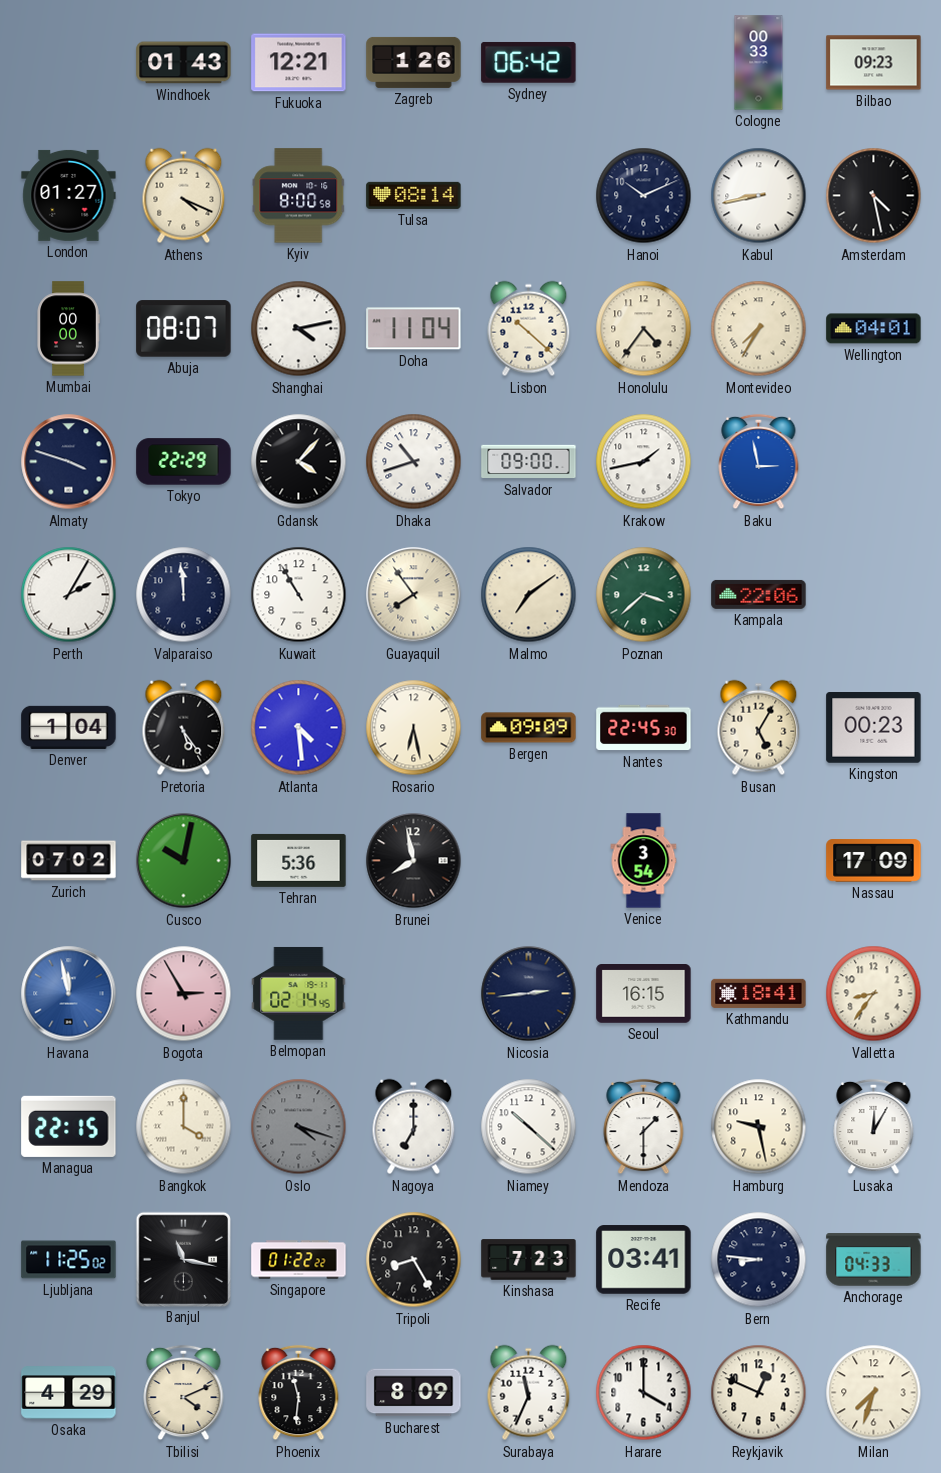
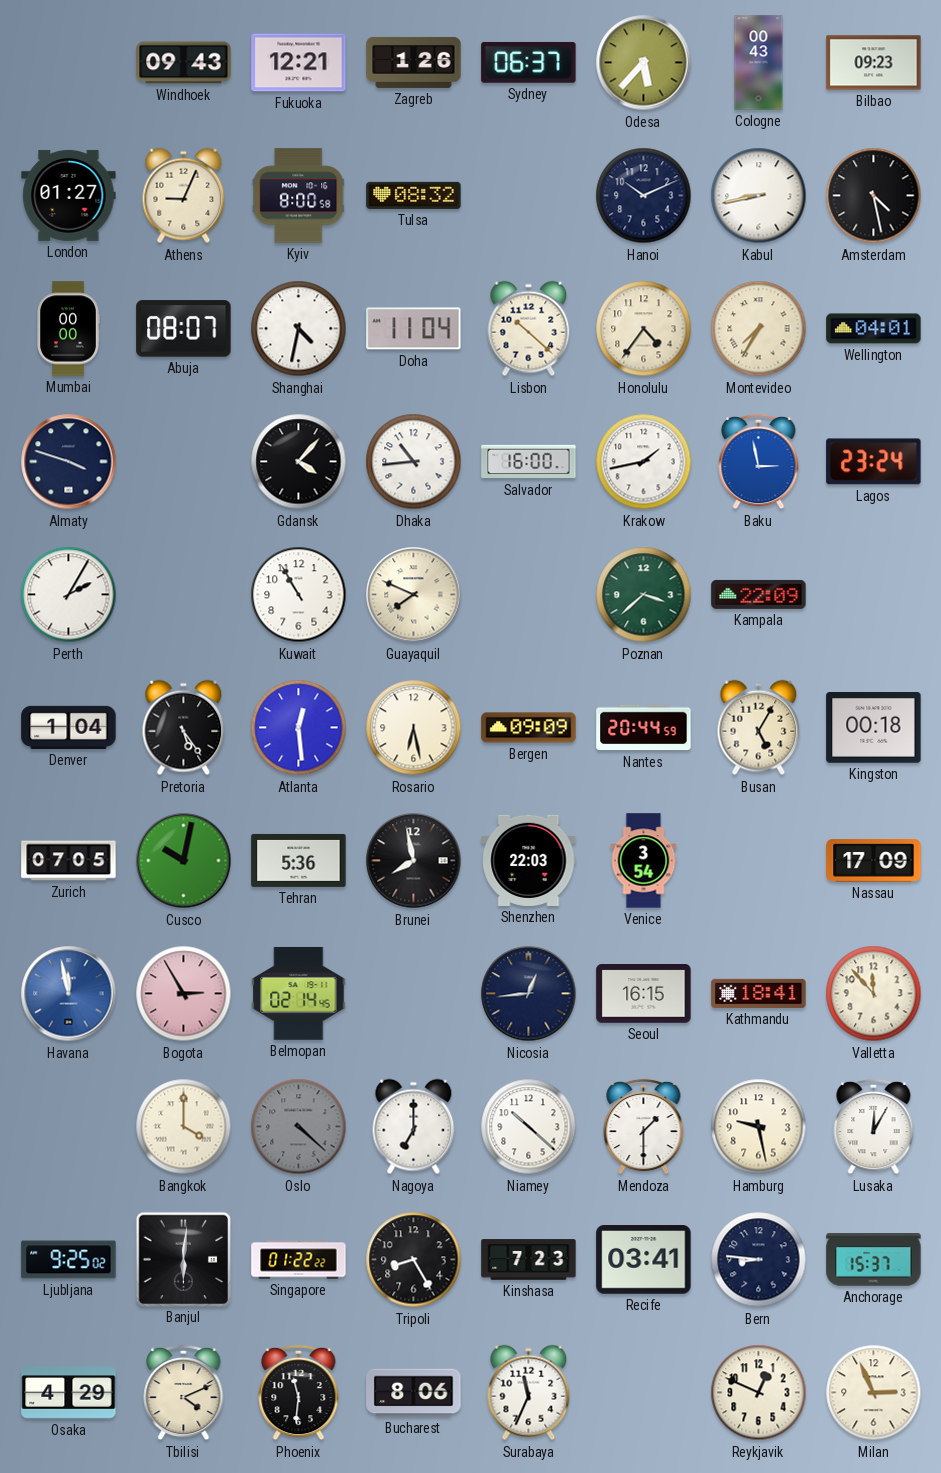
Windhoek: 01:43 -> 09:43 (184, 63)
Sydney: 06:42 -> 06:37 (529, 62)
Odesa: none -> 5:37 (644, 63)
Cologne: 00:33 -> 00:43 (759, 63)
Athens: 4:19 -> 9:04 (184, 196)
Tulsa: 08:14 -> 08:32 (414, 195)
Shanghai: 4:13 -> 4:32 (299, 329)
Tokyo: 22:29 -> none (184, 462)
Dhaka: 10:42 -> 10:44 (414, 462)
Salvador: 09:00 -> 16:00 (529, 462)
Lagos: none -> 23:24 (874, 462)
Valparaiso: 11:59 -> none (184, 595)
Guayaquil: 7:54 -> 7:49 (414, 595)
Malmo: 7:09 -> none (529, 595)
Kampala: 22:06 -> 22:09 (759, 594)
Atlanta: 4:29 -> 12:29 (299, 728)
Nantes: 22:45 -> 20:44 (644, 728)
Kingston: 00:23 -> 00:18 (874, 728)
Zurich: 07:02 -> 07:05 (69, 861)
Shenzhen: none -> 22:03 (529, 860)
Nicosia: 2:44 -> 12:44 (529, 994)
Valletta: 8:36 -> 11:53 (874, 994)
Managua: 22:15 -> none (69, 1126)
Oslo: 4:18 -> 4:22 (299, 1127)
Ljubljana: 11:25 -> 9:25 (69, 1260)
Banjul: 11:17 -> 6:01 (183, 1259)
Anchorage: 04:33 -> 15:37 (874, 1260)
Bucharest: 8:09 -> 8:06 (414, 1393)
Harare: 4:00 -> none (644, 1393)
Milan: 7:33 -> 2:56 (874, 1393)
